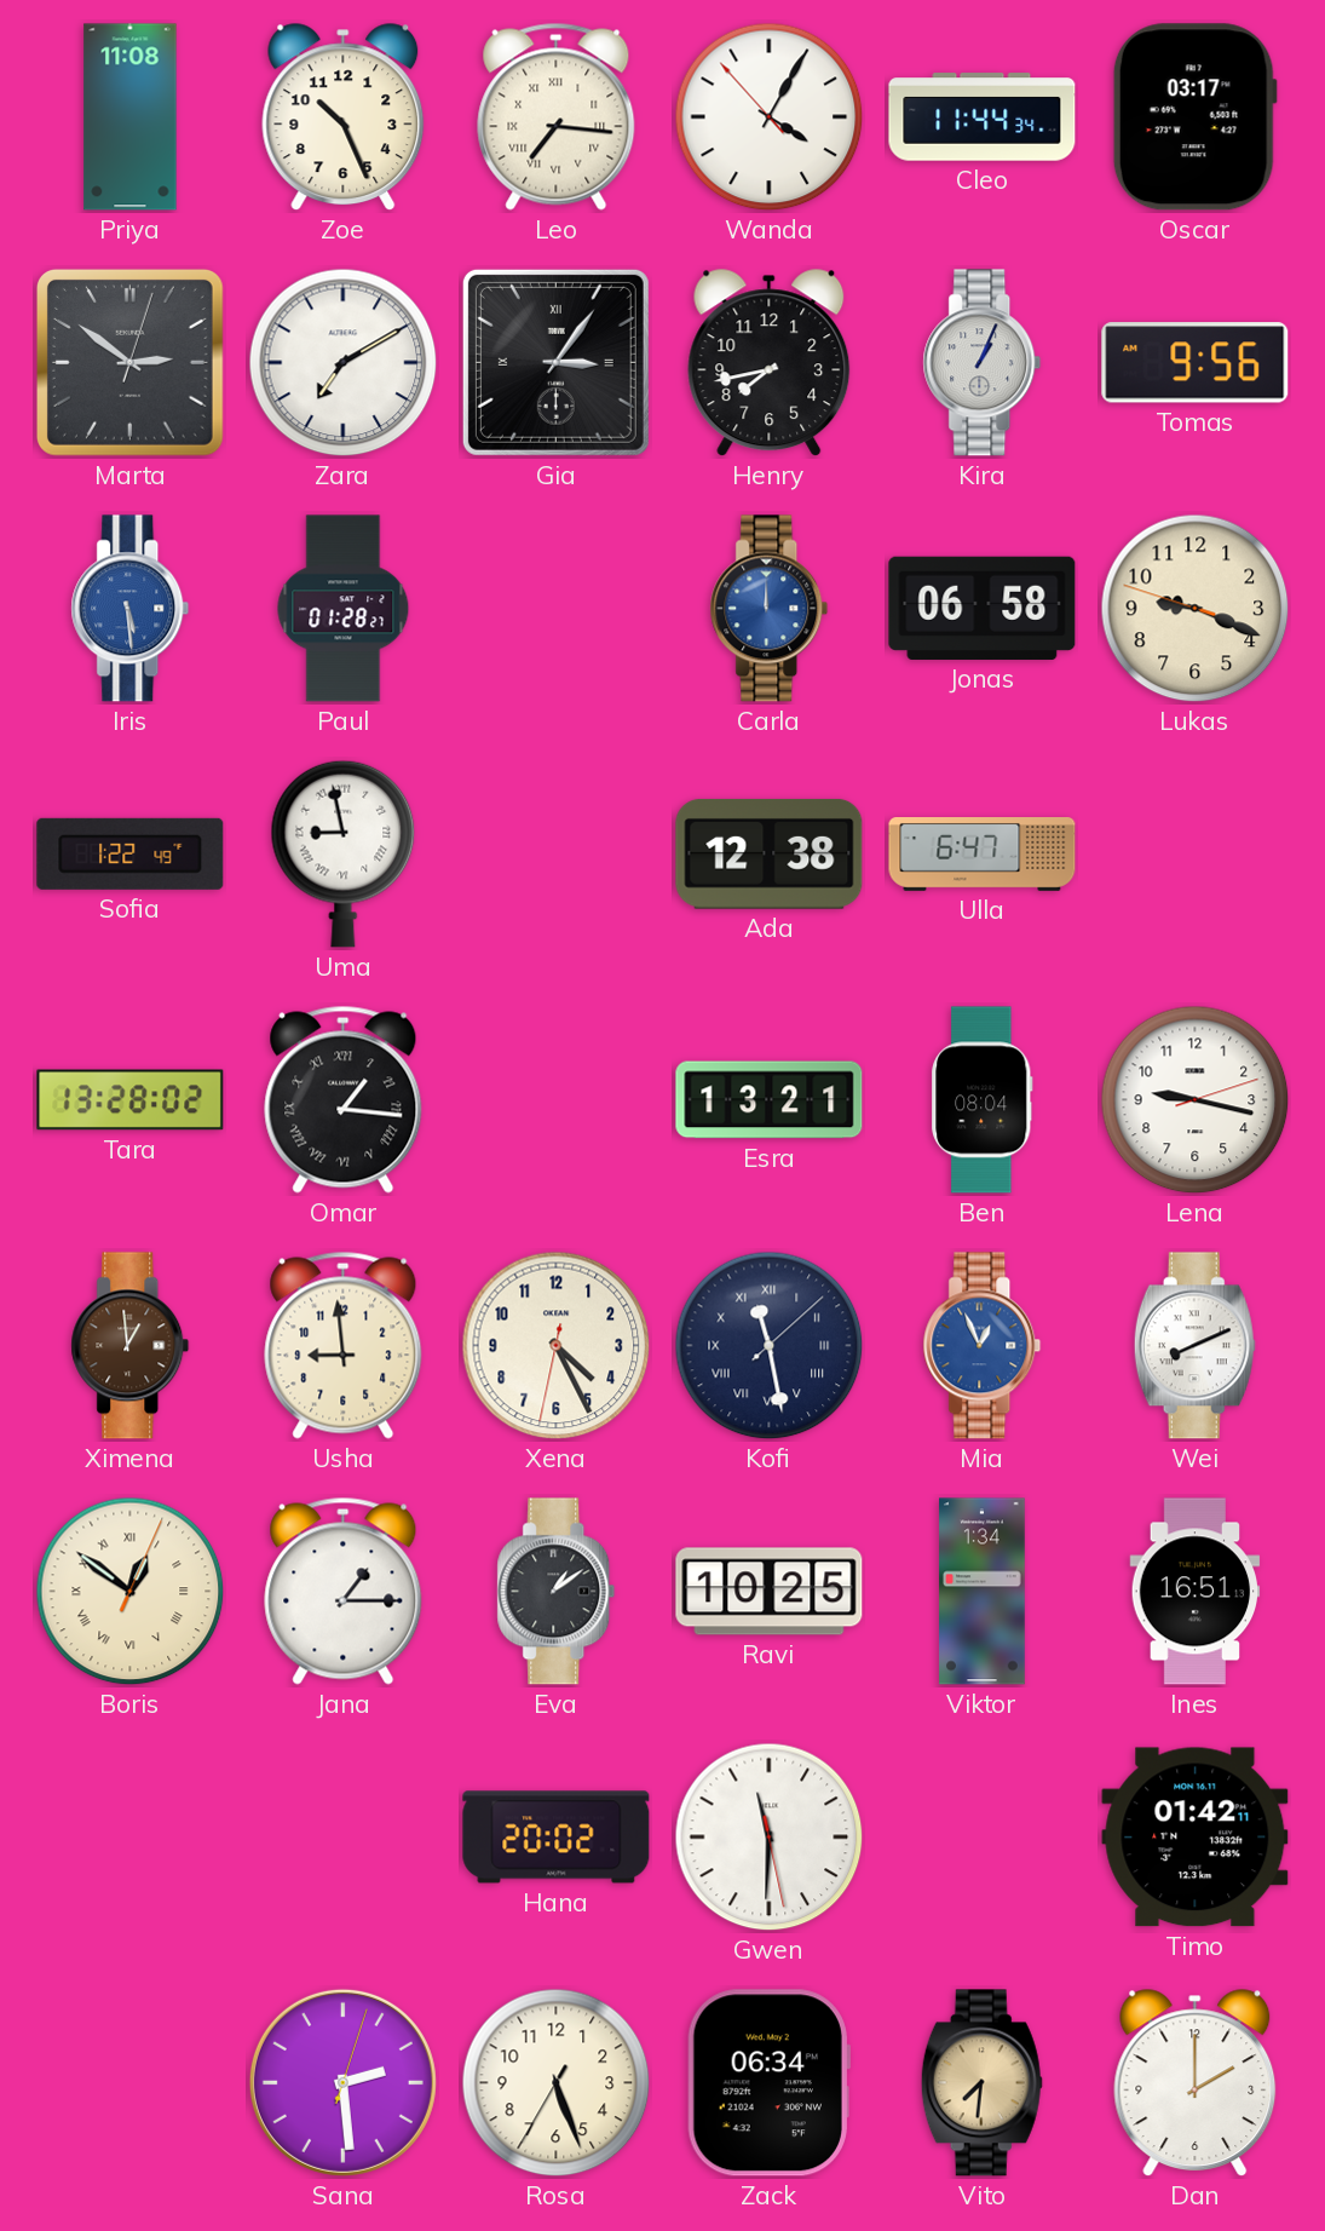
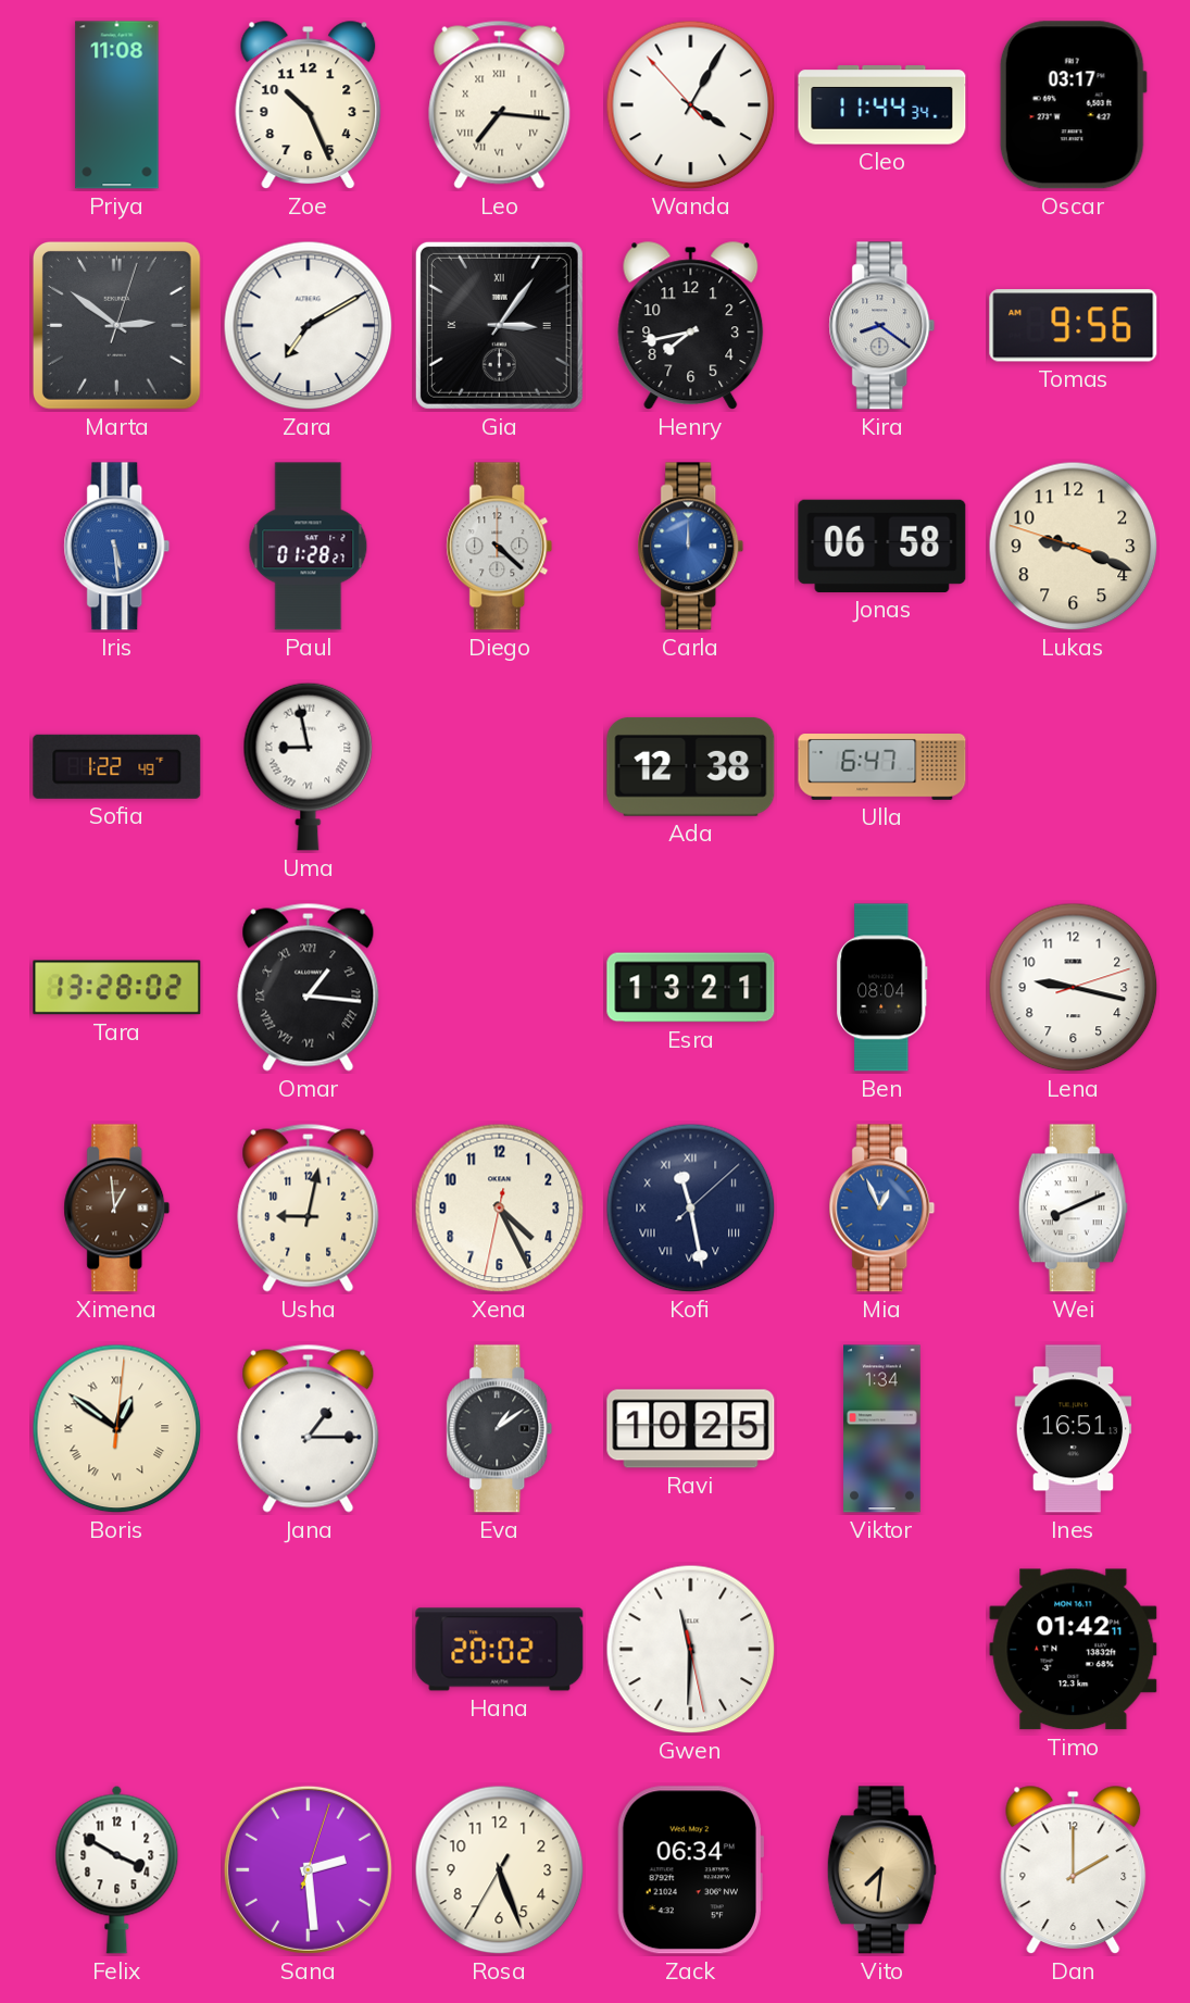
Kira: 1:04 -> 8:21 (882, 326)
Diego: none -> 4:22 (500, 547)
Usha: 8:59 -> 9:02 (309, 1207)
Boris: 12:51:04 -> 12:51:01 (117, 1429)
Felix: none -> 3:50 (117, 1869)
